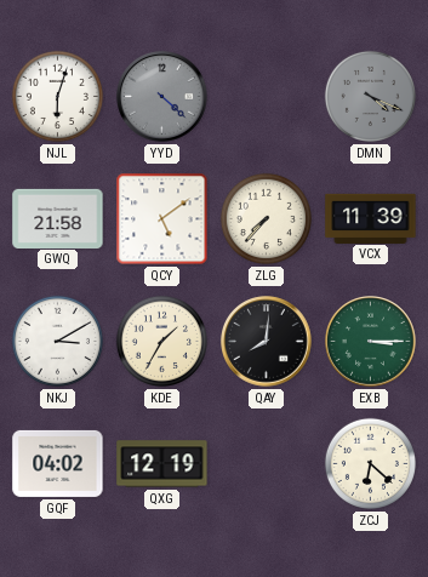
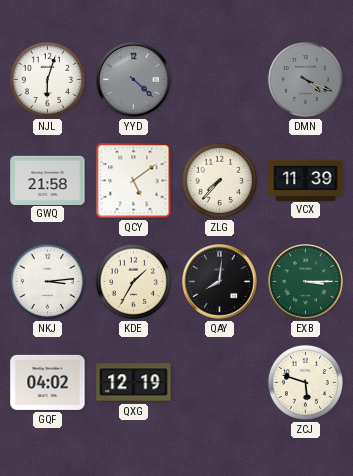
NKJ: 3:10 -> 3:14 (47, 281)
ZCJ: 6:22 -> 5:48 (305, 382)
